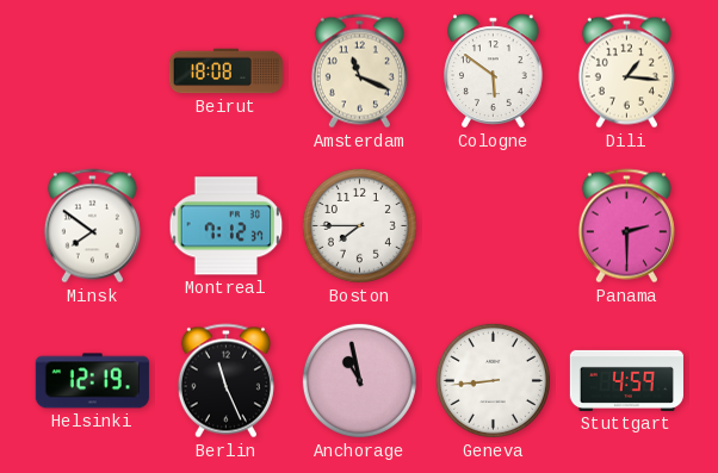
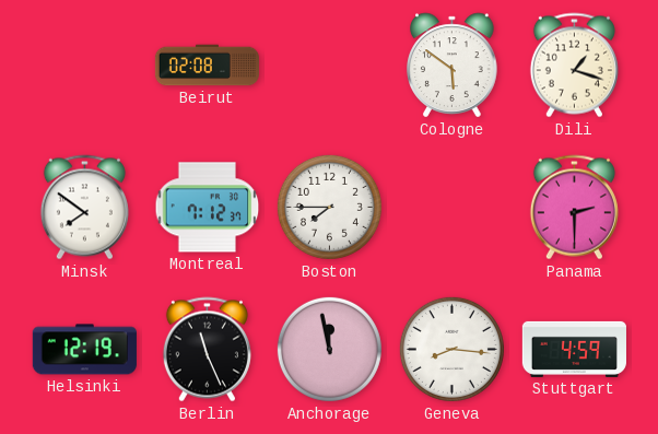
Beirut: 18:08 -> 02:08 (207, 66)
Amsterdam: 11:19 -> none (359, 71)
Dili: 1:16 -> 1:18 (574, 66)
Anchorage: 10:58 -> 11:58 (329, 349)
Geneva: 8:44 -> 8:16 (451, 349)
